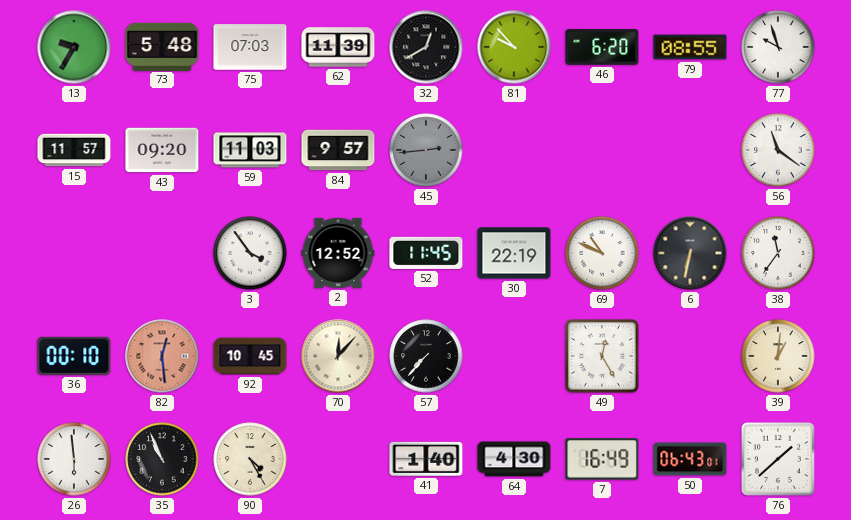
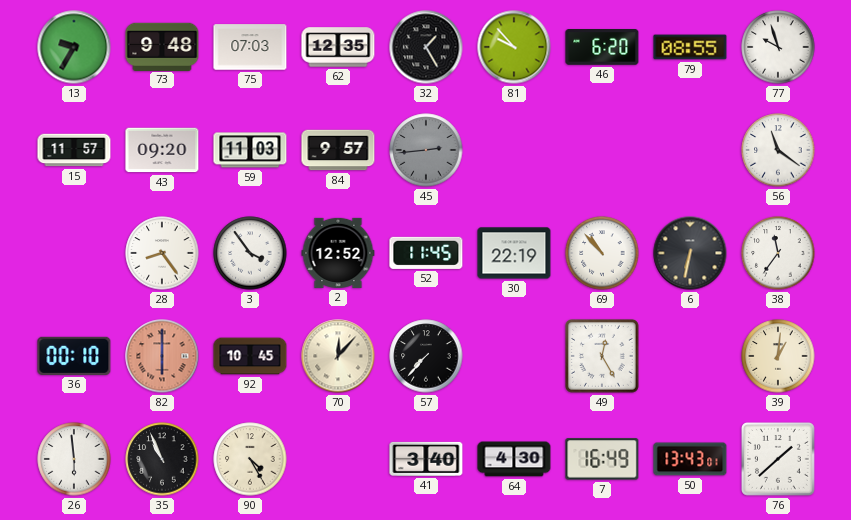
73: 5:48 -> 9:48 (162, 46)
62: 11:39 -> 12:35 (338, 47)
32: 12:40 -> 1:25 (426, 47)
28: none -> 8:24 (162, 253)
69: 10:49 -> 10:53 (602, 253)
82: 12:29 -> 6:00 (162, 356)
41: 1:40 -> 3:40 (426, 459)
50: 06:43 -> 13:43 (690, 459)
